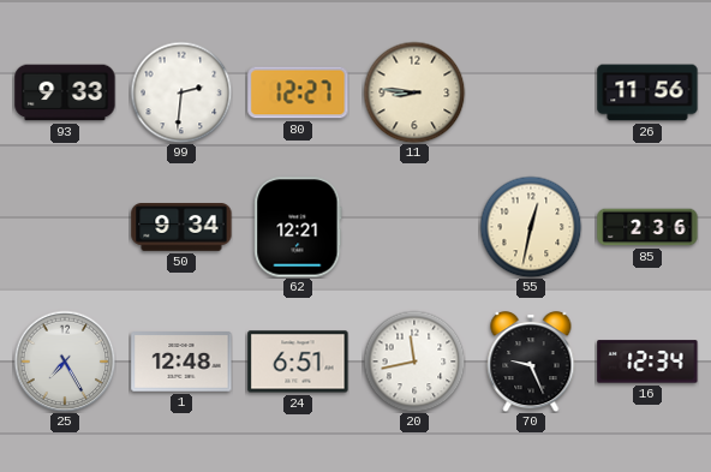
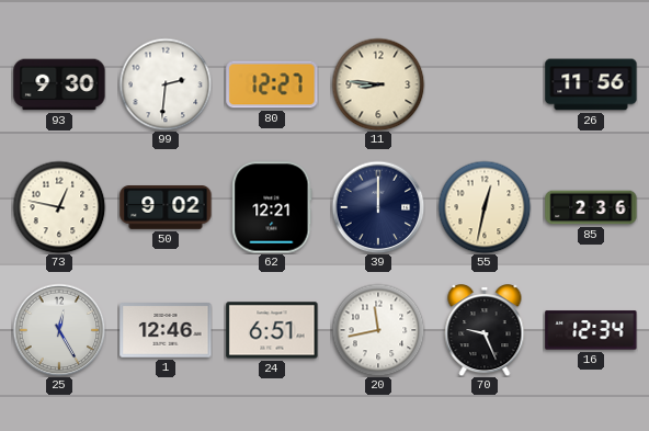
93: 9:33 -> 9:30 (59, 84)
73: none -> 12:47 (59, 207)
50: 9:34 -> 9:02 (166, 207)
39: none -> 12:00 (378, 207)
25: 7:25 -> 12:25 (59, 330)
1: 12:48 -> 12:46 (166, 331)
